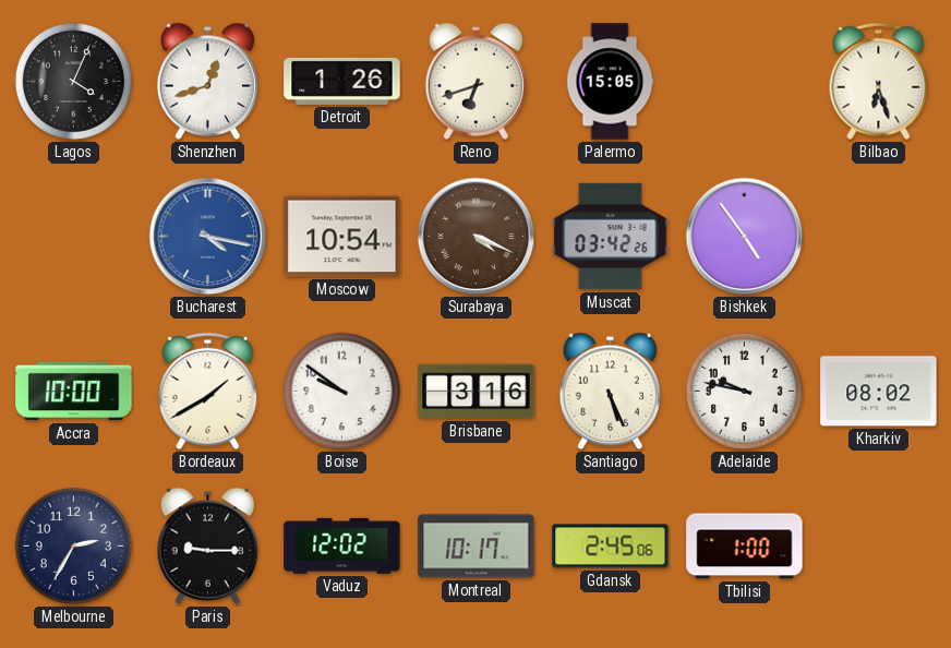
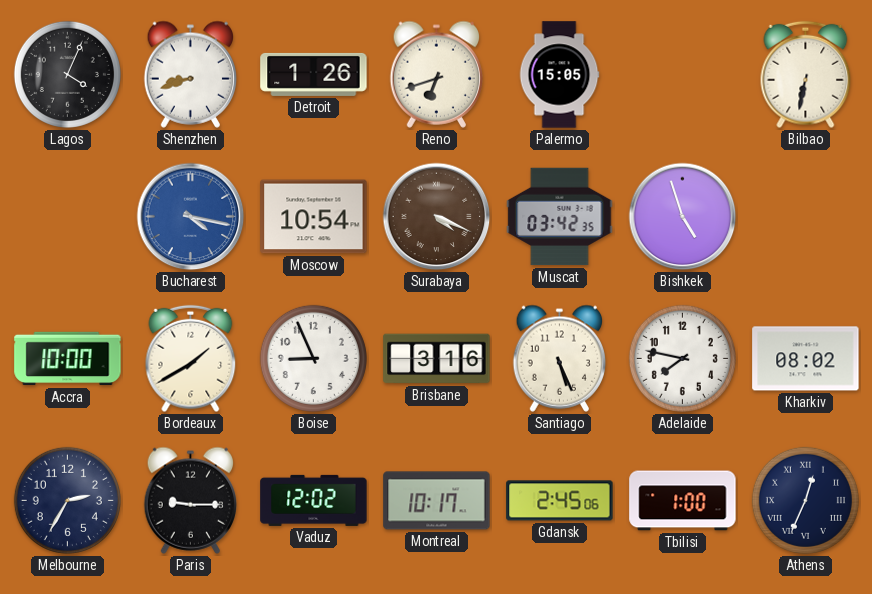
Shenzhen: 12:42 -> 8:42 (190, 74)
Bilbao: 6:27 -> 6:32 (806, 75)
Muscat: 03:42:26 -> 03:42:35 (560, 217)
Bishkek: 4:54 -> 4:57 (683, 217)
Boise: 9:51 -> 8:56 (313, 358)
Adelaide: 9:47 -> 7:47 (682, 358)
Athens: none -> 12:34 (805, 500)
